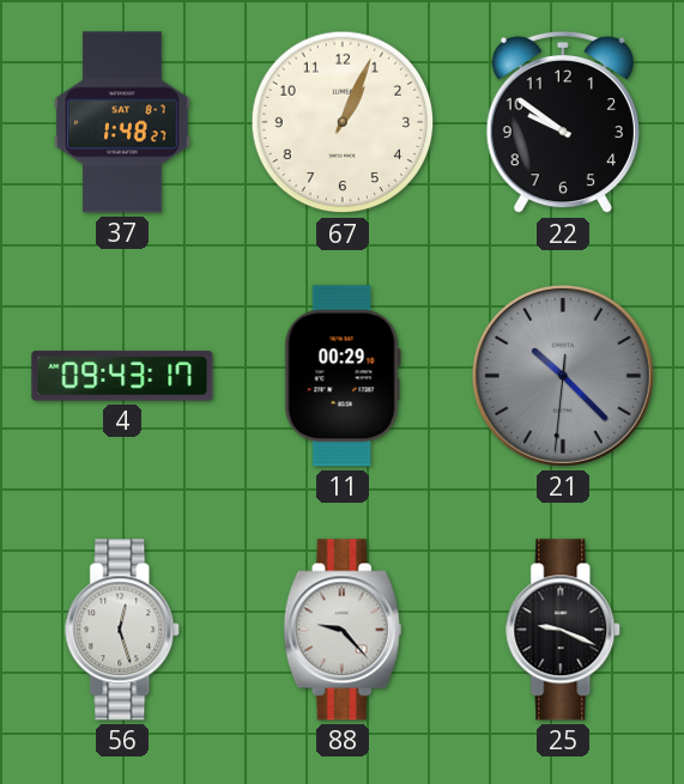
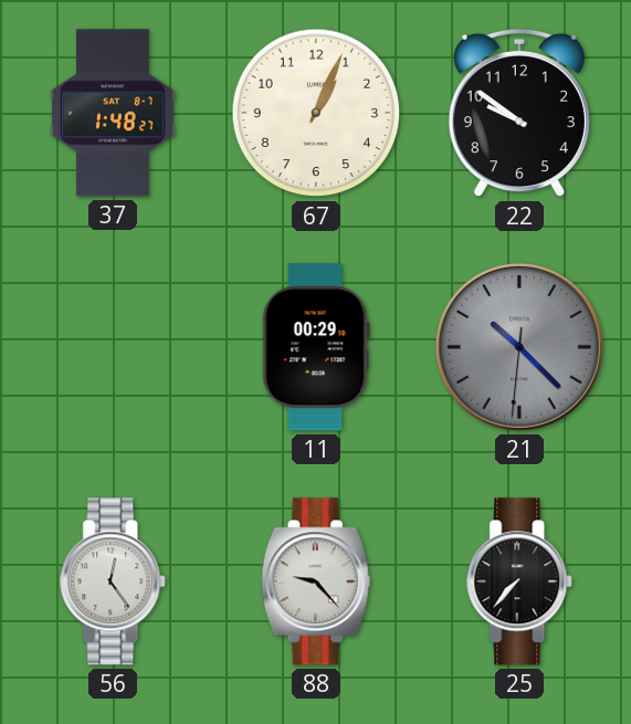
4: 09:43 -> none (122, 376)
56: 12:27 -> 12:24 (114, 581)
25: 9:19 -> 7:37 (520, 581)
